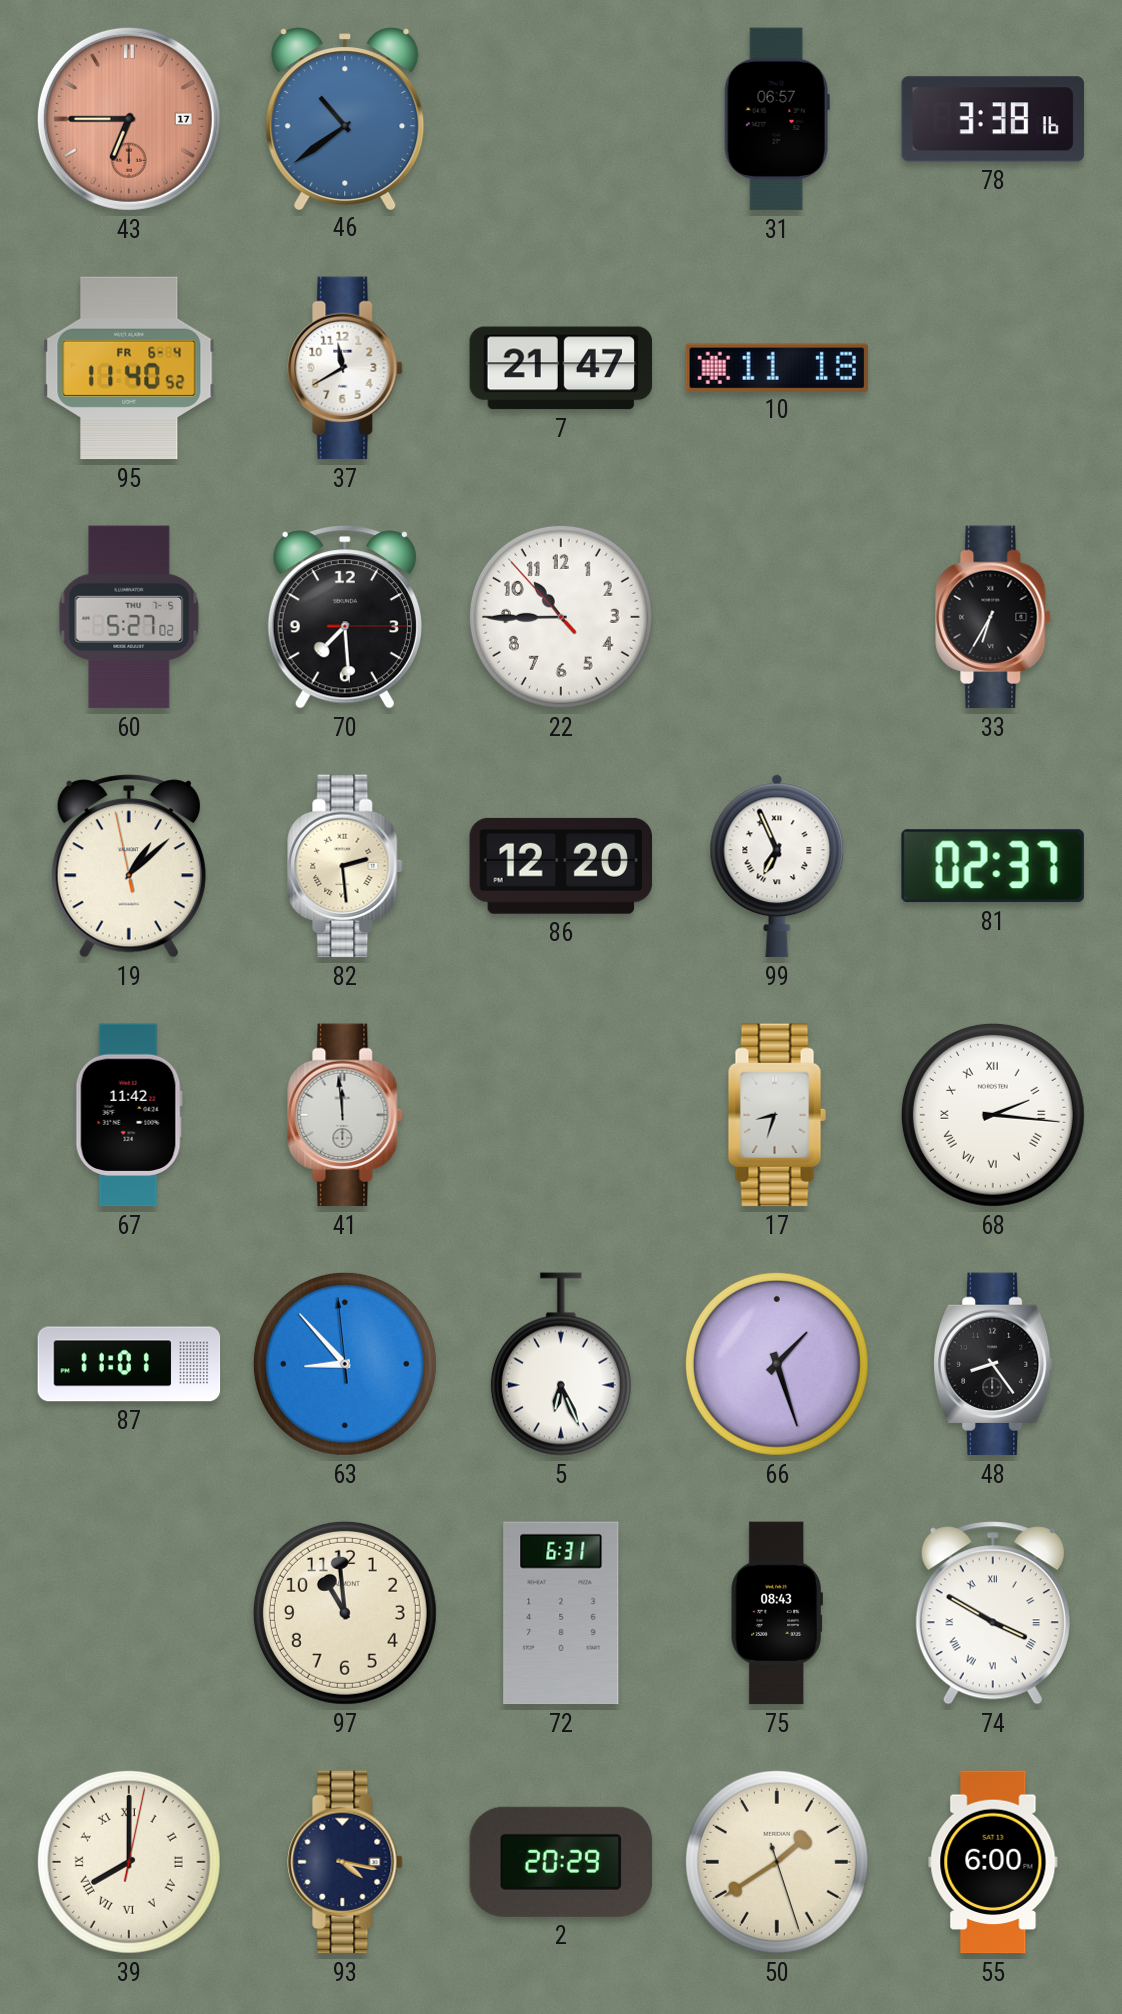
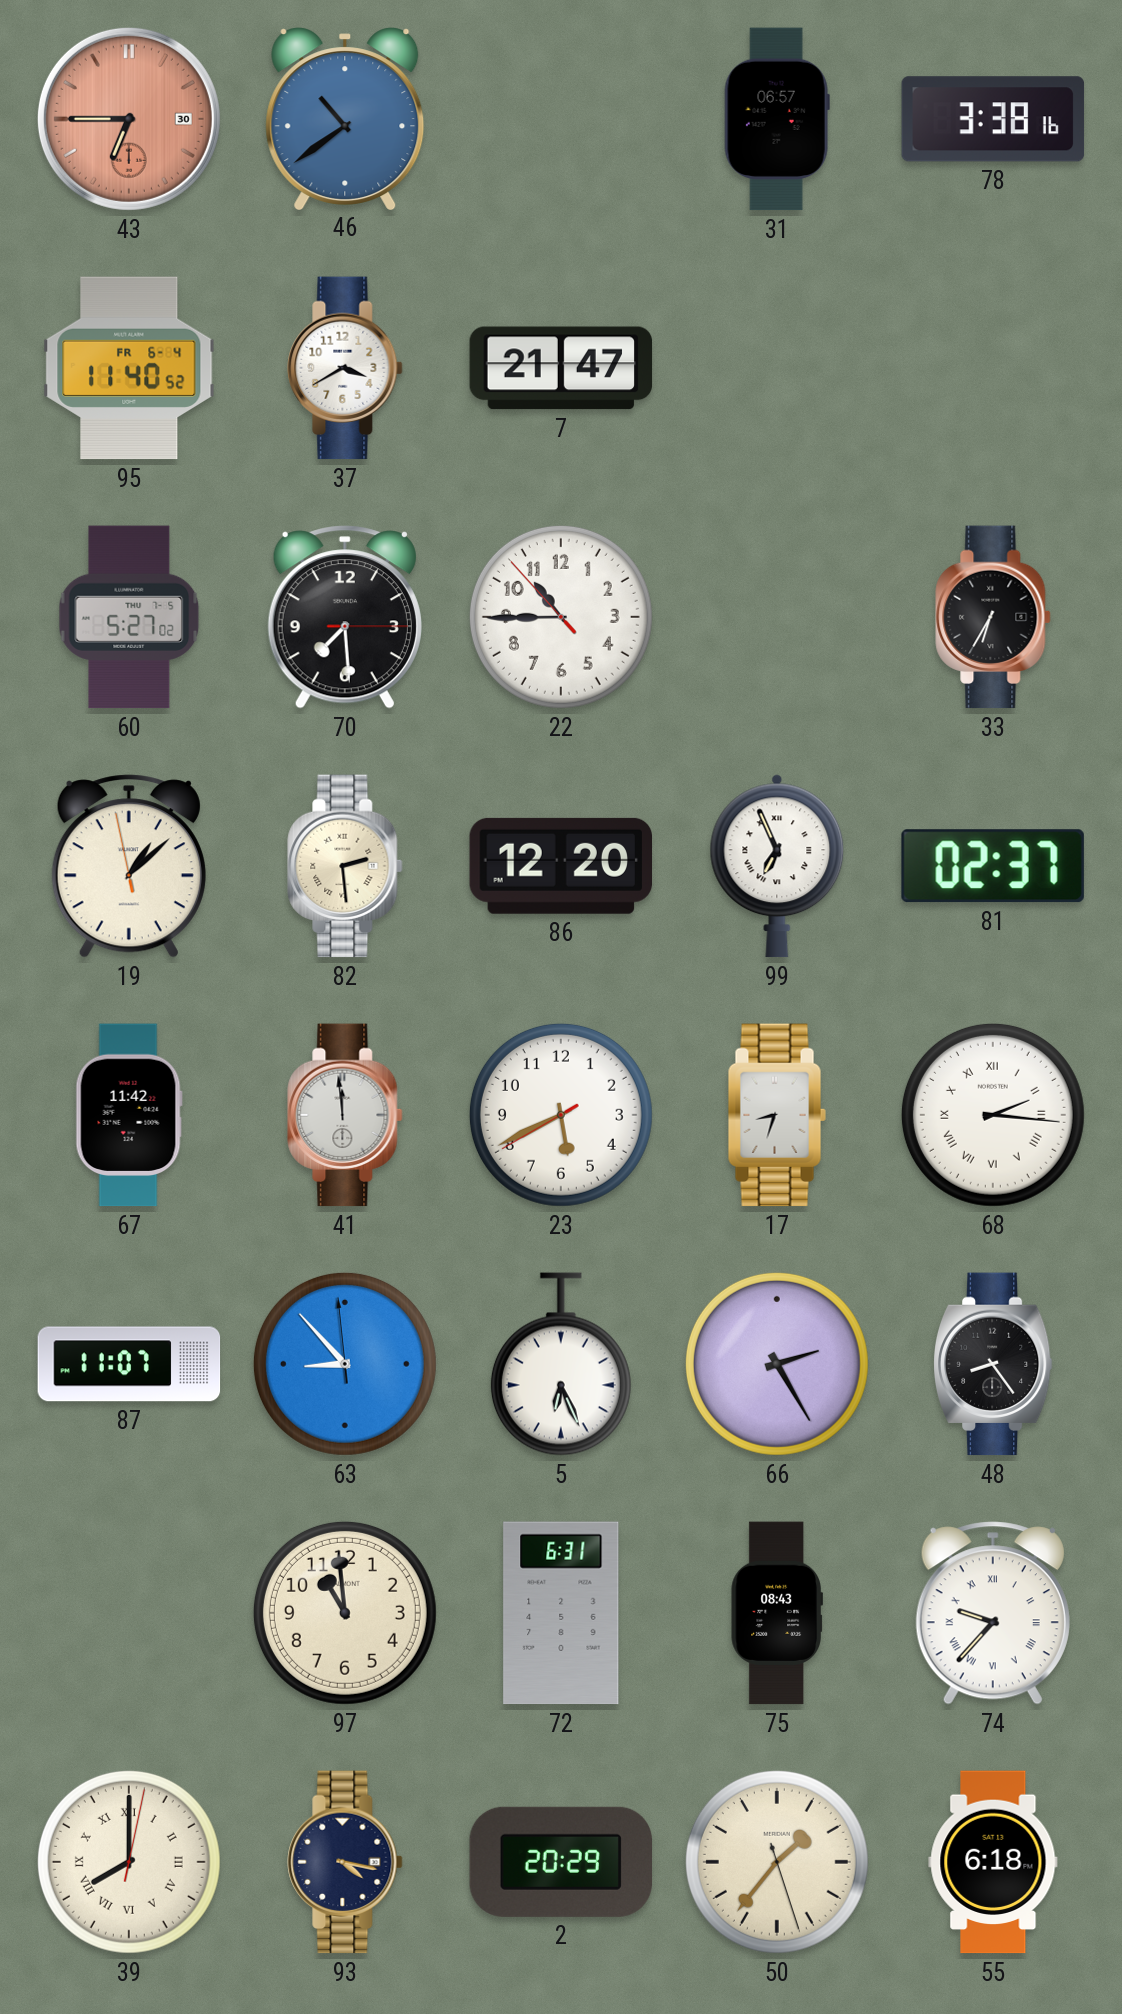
43 date: 17 -> 30 (129, 119)
37: 11:40 -> 3:40 (345, 368)
10: 11:18 -> none (776, 367)
23: none -> 5:40 (561, 1115)
87: 11:01 -> 11:07 (129, 1364)
66: 1:27 -> 2:25 (777, 1364)
74: 3:50 -> 9:37 (993, 1613)
50: 1:39 -> 1:36 (777, 1862)
55: 6:00 -> 6:18 (993, 1862)
